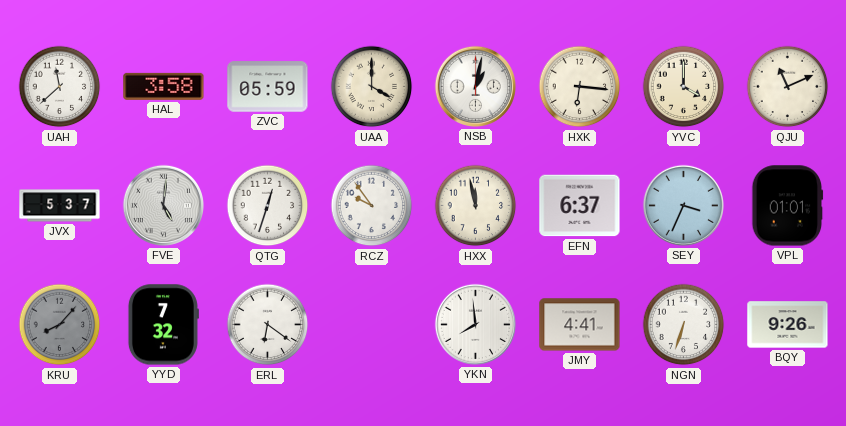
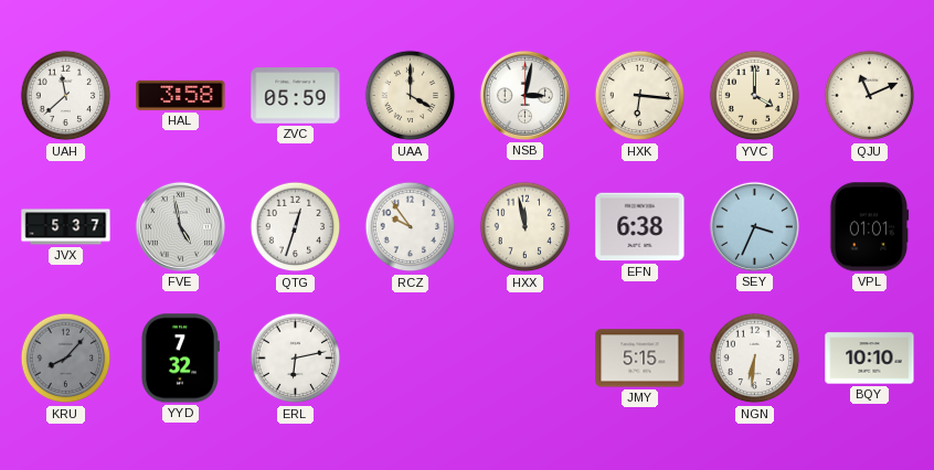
NSB: 1:02 -> 3:02 (524, 95)
FVE: 5:01 -> 4:58 (180, 226)
EFN: 6:37 -> 6:38 (640, 227)
ERL: 6:21 -> 6:13 (296, 359)
YKN: 7:59 -> none (475, 324)
JMY: 4:41 -> 5:15 (640, 359)
NGN: 6:33 -> 6:31 (755, 359)
BQY: 9:26 -> 10:10 (870, 359)
